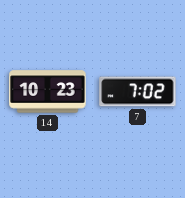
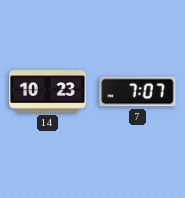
7: 7:02 -> 7:07 (138, 92)
